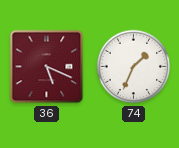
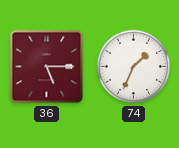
36: 5:19 -> 5:15 (47, 67)
